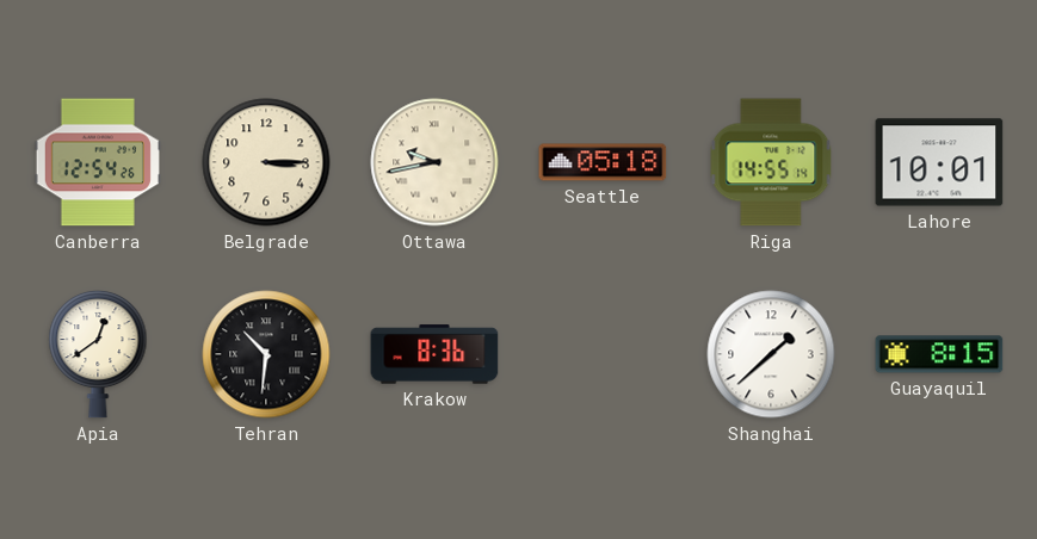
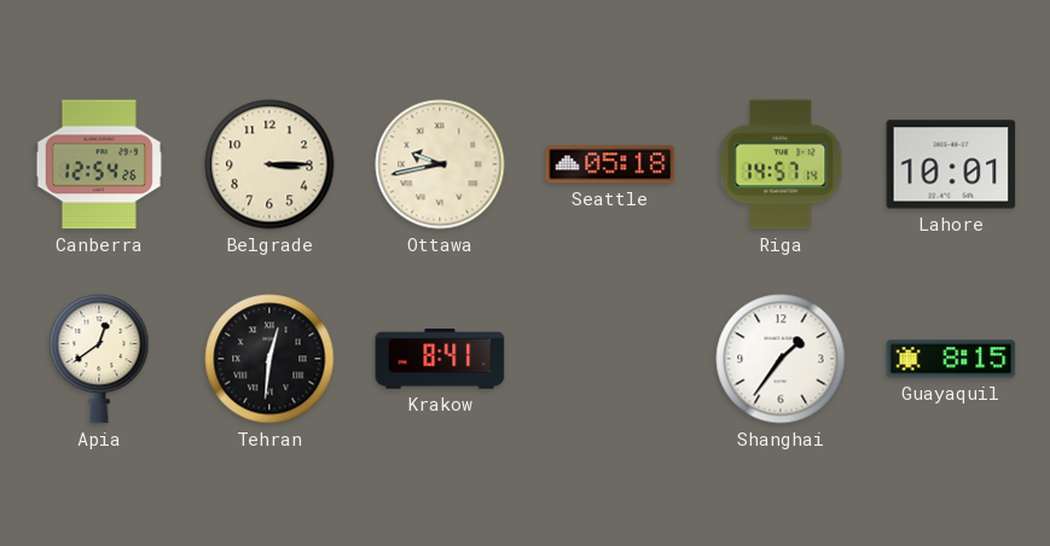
Riga: 14:55 -> 14:57 (781, 164)
Tehran: 10:31 -> 12:31 (269, 359)
Krakow: 8:36 -> 8:41 (440, 359)
Shanghai: 1:38 -> 1:36 (781, 359)
